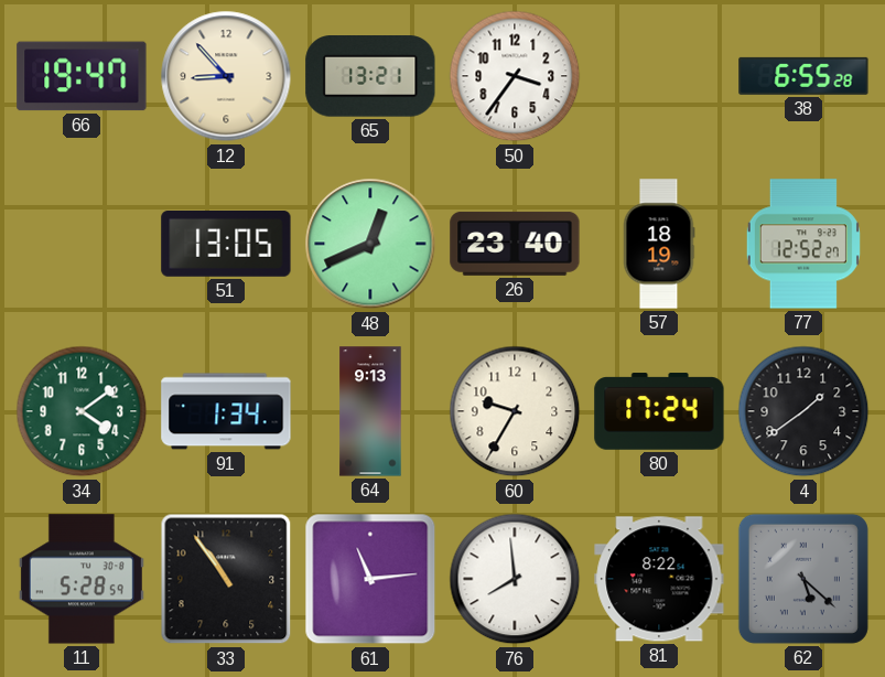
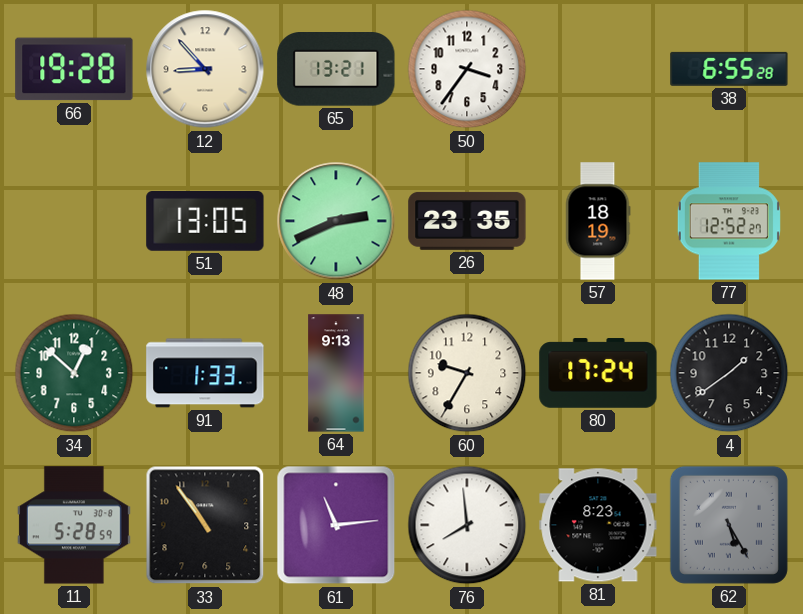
66: 19:47 -> 19:28 (74, 69)
48: 12:41 -> 2:41 (336, 221)
26: 23:40 -> 23:35 (467, 221)
34: 4:09 -> 12:52 (74, 373)
91: 1:34 -> 1:33 (205, 373)
81: 8:22 -> 8:23 (598, 525)
62: 5:22 -> 5:25 (729, 525)
